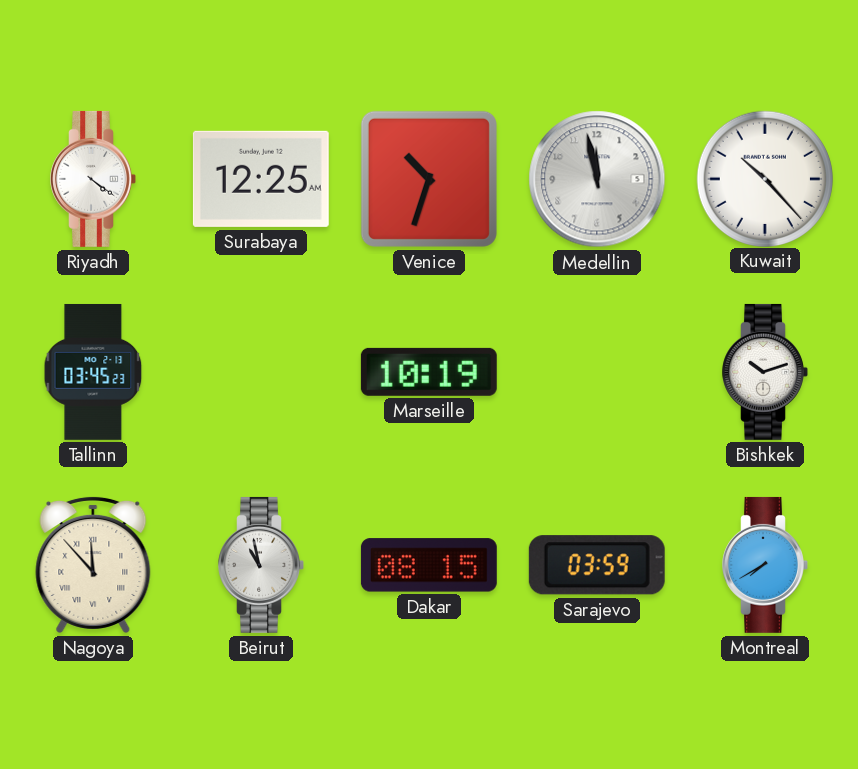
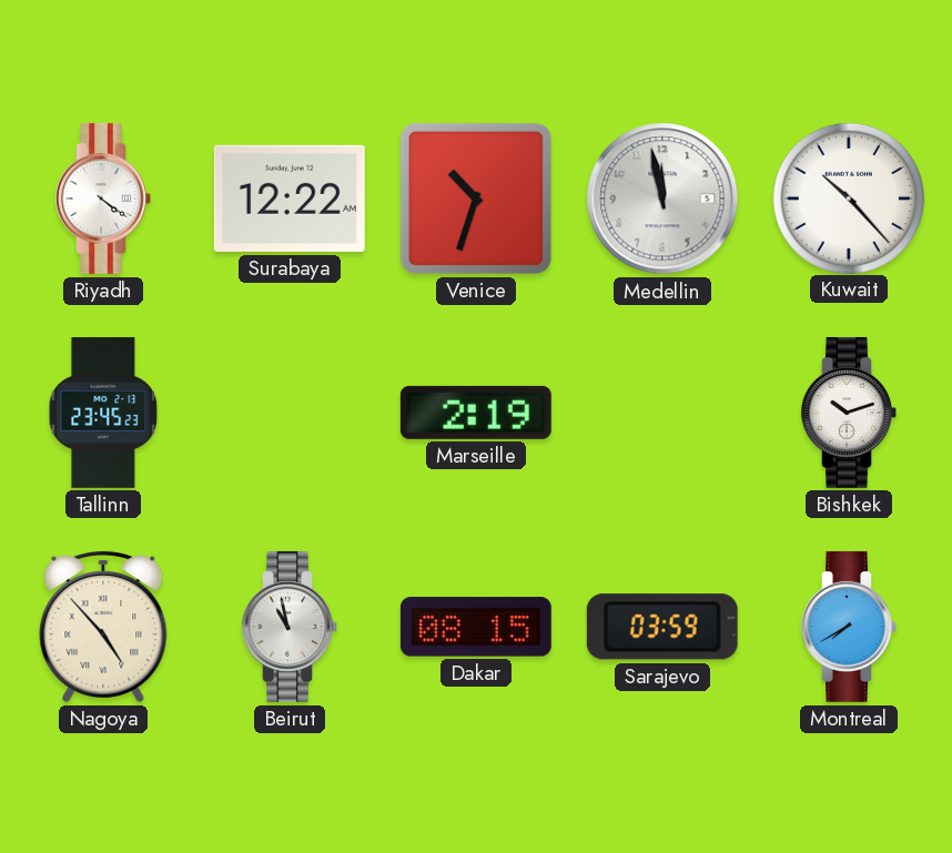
Surabaya: 12:25 -> 12:22 (290, 199)
Tallinn: 03:45 -> 23:45 (103, 413)
Marseille: 10:19 -> 2:19 (476, 413)
Nagoya: 11:53 -> 4:53 (103, 626)
